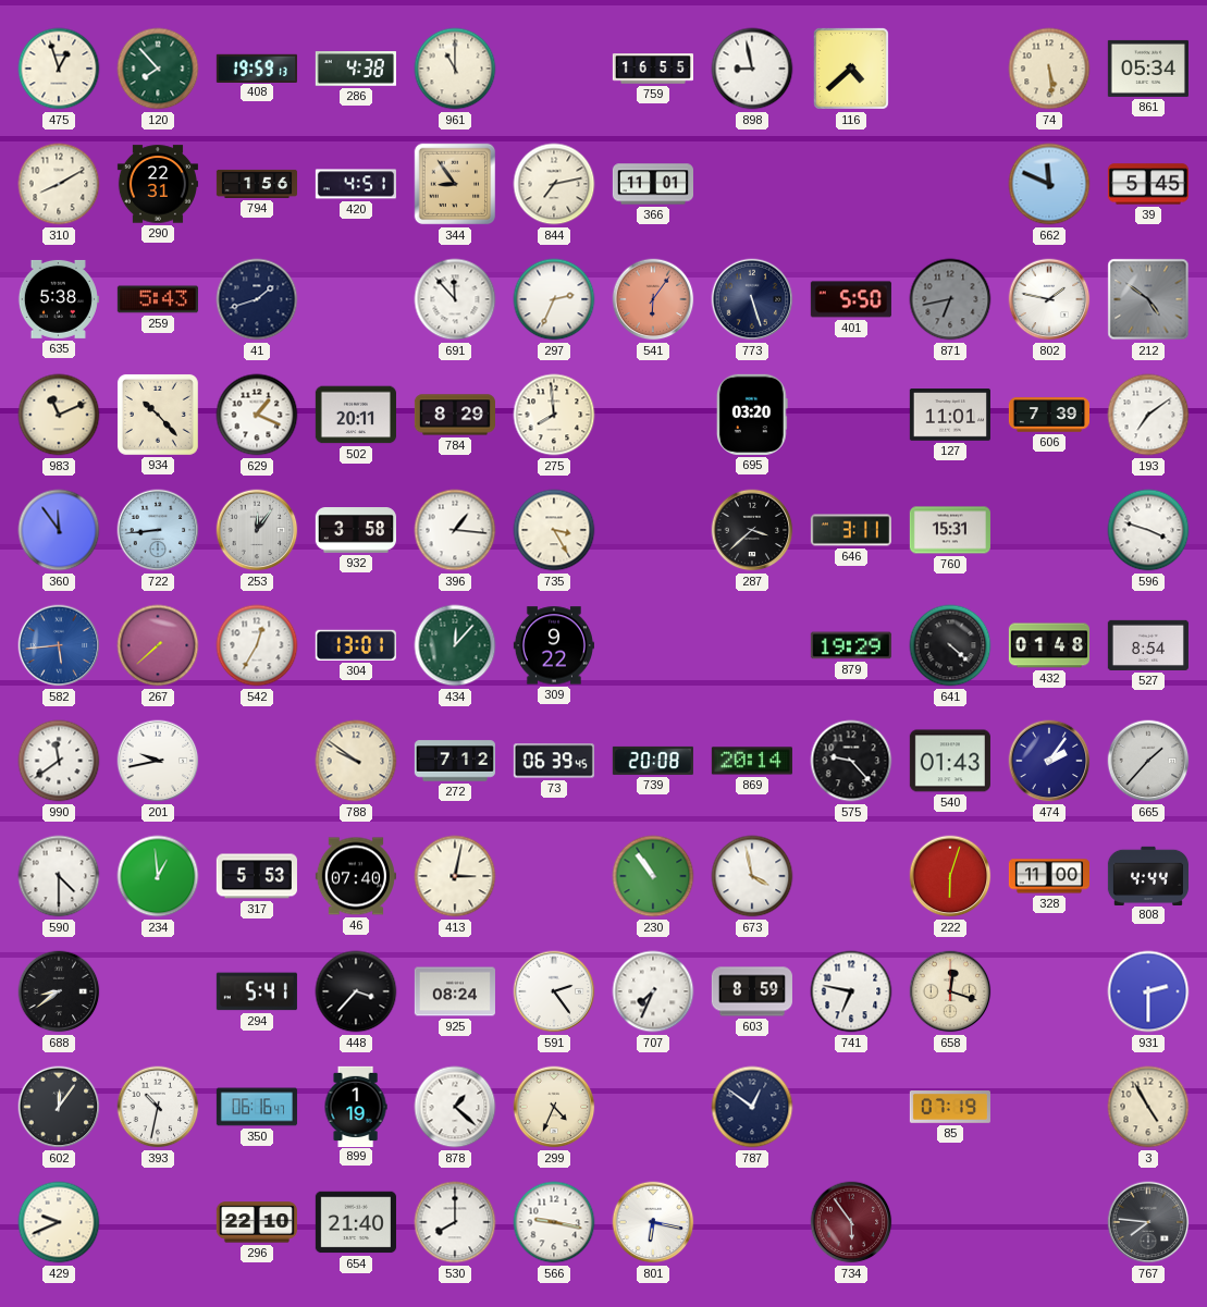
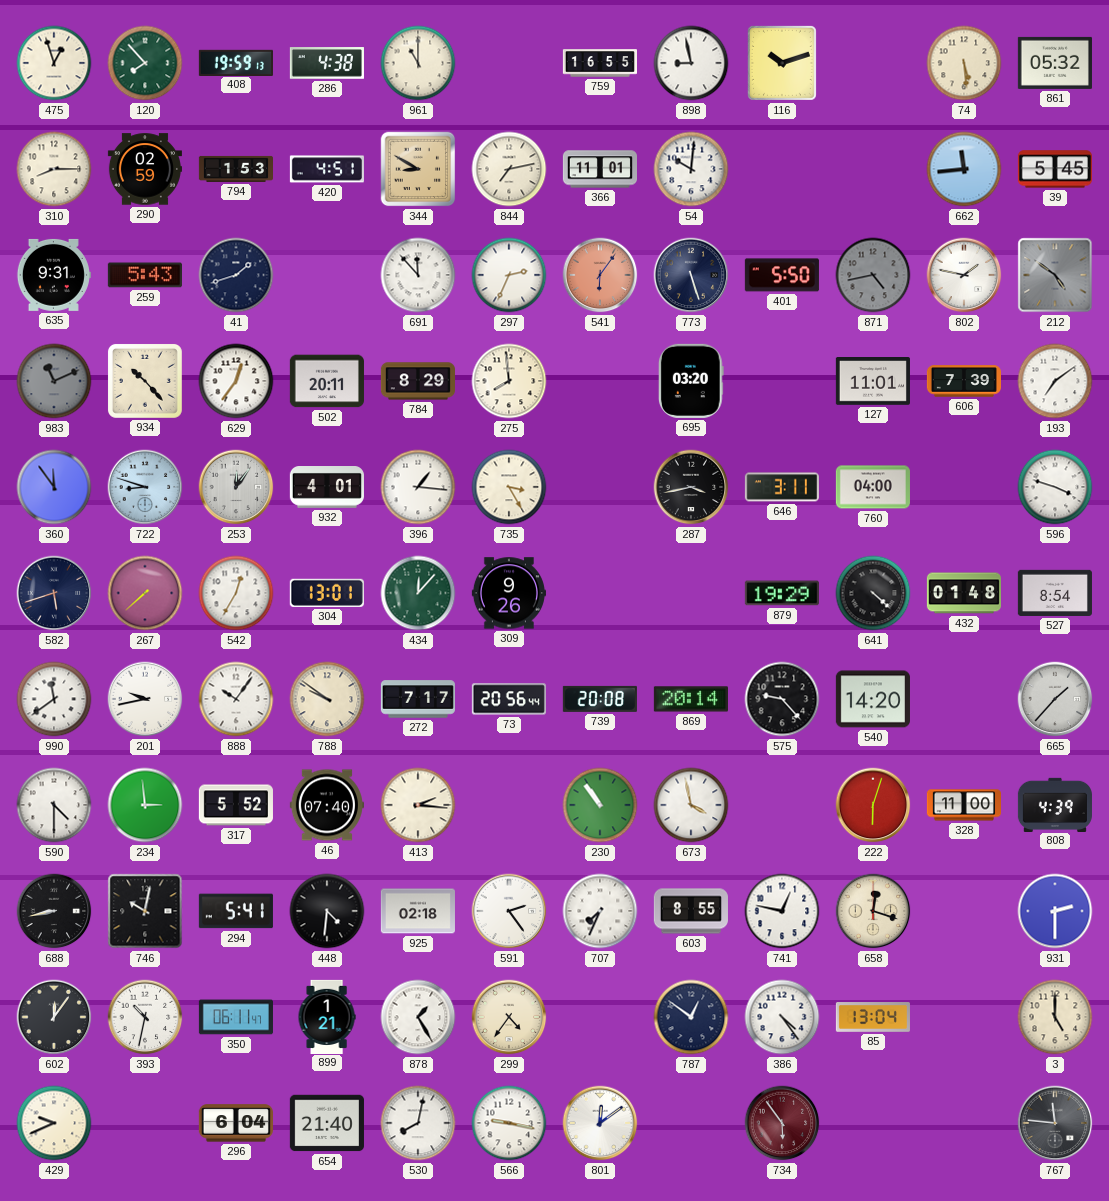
116: 4:38 -> 10:12 (782, 63)
861: 05:34 -> 05:32 (1055, 63)
310: 8:10 -> 8:15 (54, 169)
290: 22:31 -> 02:59 (145, 169)
794: 1:56 -> 1:53 (235, 169)
344: 8:54 -> 8:50 (418, 169)
54: none -> 10:01 (691, 169)
662: 11:49 -> 11:44 (964, 169)
635: 5:38 -> 9:31 (53, 275)
871: 6:43 -> 4:43 (873, 275)
983 dial: cream -> grey (54, 381)
629: 1:19 -> 12:36 (236, 381)
722: 8:44 -> 8:48 (145, 487)
932: 3:58 -> 4:01 (327, 487)
287: 3:38 -> 3:43 (691, 487)
760: 15:31 -> 04:00 (873, 487)
582: 5:44 -> 5:42 (54, 593)
582 dial: blue -> navy (54, 593)
309: 9:22 -> 9:26 (509, 593)
888: none -> 10:06 (236, 699)
272: 7:12 -> 7:17 (418, 699)
73: 06:39 -> 20:56 (509, 699)
540: 01:43 -> 14:20 (873, 699)
474: 2:06 -> none (1049, 761)
234: 12:59 -> 2:59 (145, 805)
317: 5:53 -> 5:52 (236, 805)
413: 3:02 -> 2:16 (418, 805)
808: 4:44 -> 4:39 (1055, 804)
688: 8:39 -> 8:43 (54, 911)
746: none -> 10:02 (145, 911)
448: 3:37 -> 4:31 (327, 911)
925: 08:24 -> 02:18 (418, 911)
603: 8:59 -> 8:55 (691, 911)
741: 6:47 -> 12:47 (782, 911)
350: 06:16 -> 06:11 (236, 1017)
899: 1:19 -> 1:21 (327, 1016)
878: 1:22 -> 1:25 (418, 1017)
299: 4:34 -> 4:36 (509, 1017)
386: none -> 4:24 (782, 1017)
85: 07:19 -> 13:04 (873, 1017)
3: 4:55 -> 5:00 (1055, 1017)
296: 22:10 -> 6:04 (236, 1123)
530: 8:00 -> 8:02 (418, 1123)
801: 6:17 -> 12:09 (600, 1123)
767: 7:46 -> 11:46 (1055, 1123)
